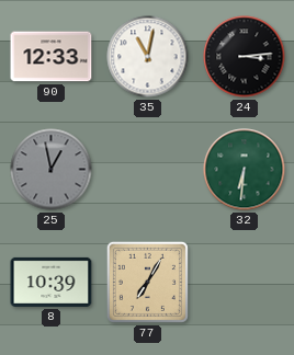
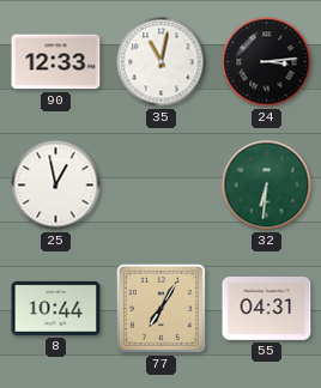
25 dial: grey -> white (56, 186)
8: 10:39 -> 10:44 (56, 308)
55: none -> 04:31 (267, 308)
